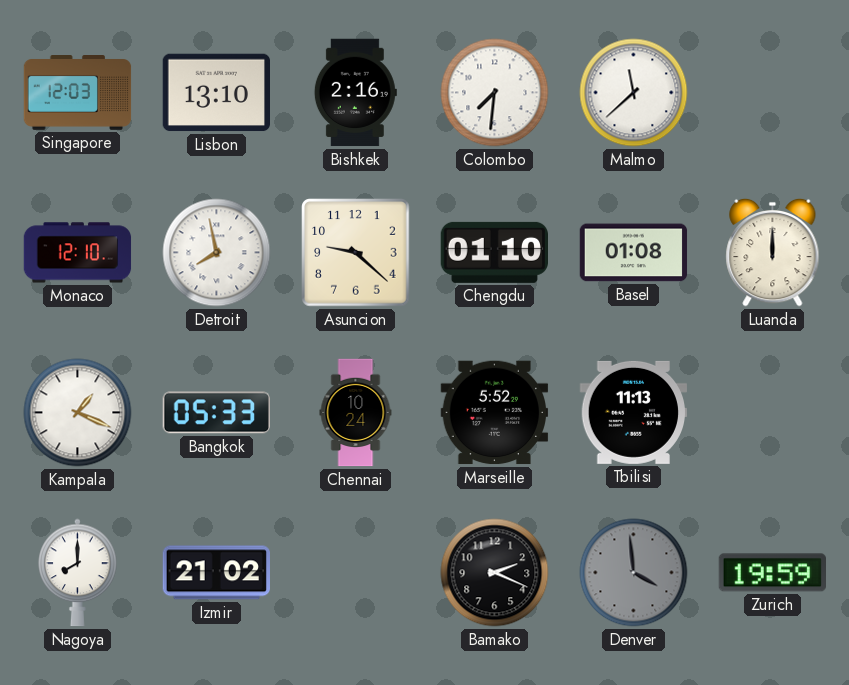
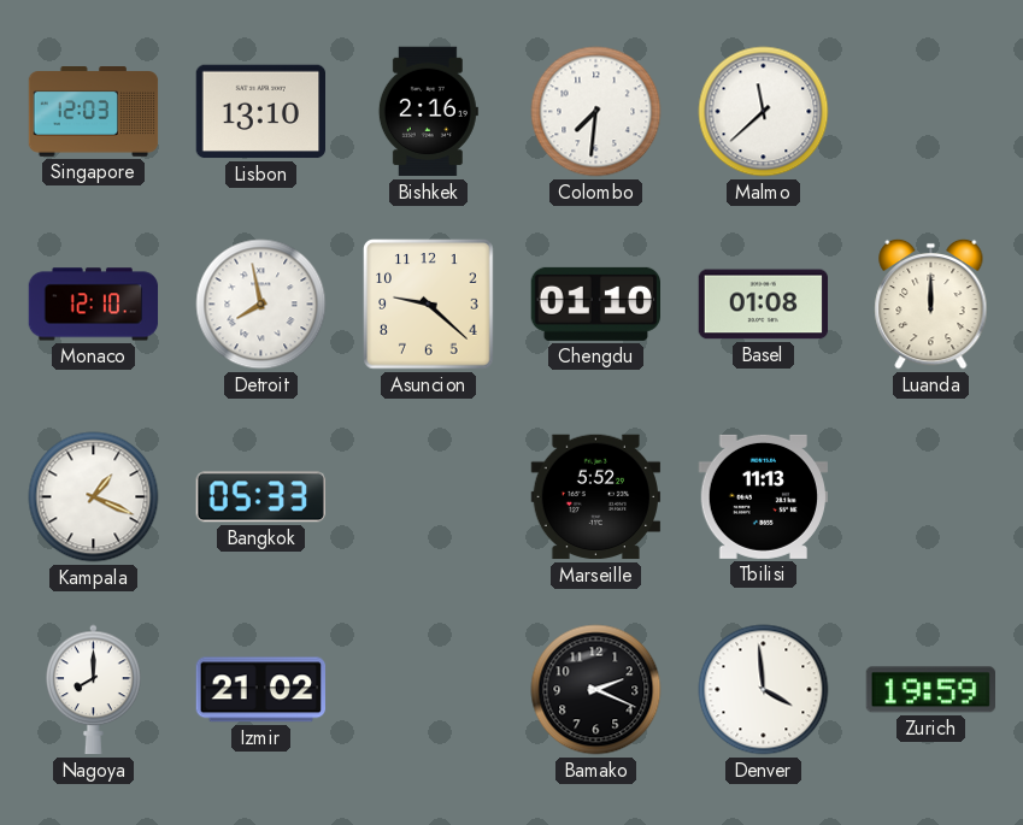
Chennai: 10:24 -> none (356, 413)
Denver dial: grey -> white (764, 690)
